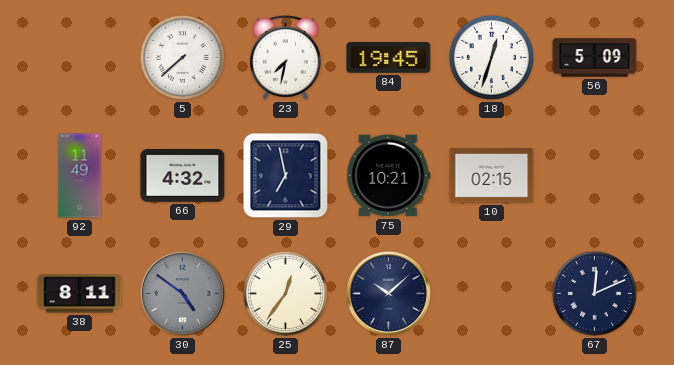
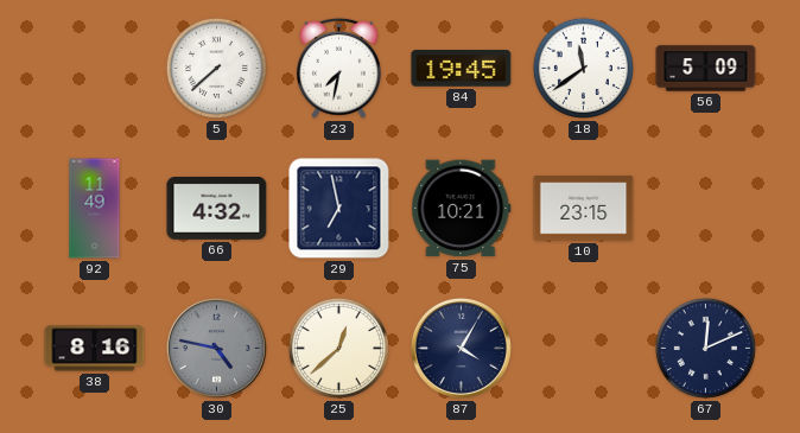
18: 12:33 -> 11:39 (583, 68)
10: 02:15 -> 23:15 (584, 209)
38: 8:11 -> 8:16 (95, 349)
30: 4:51 -> 4:47 (216, 348)
25: 12:36 -> 12:38 (338, 348)
87: 10:08 -> 4:05 (461, 348)
